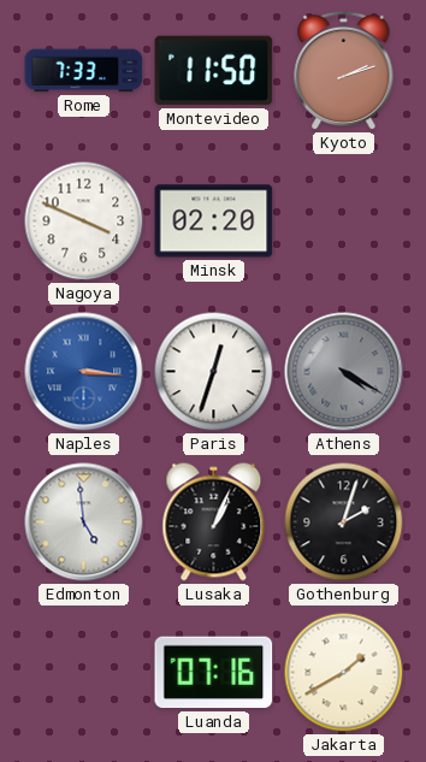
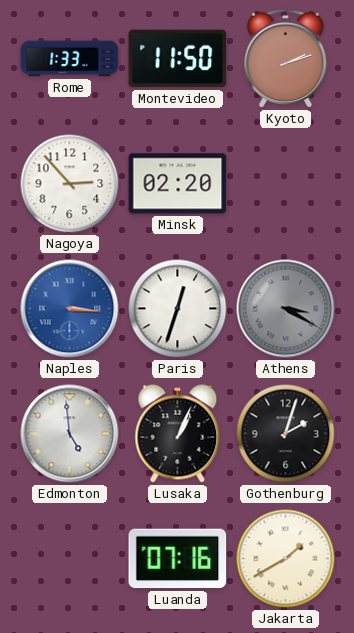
Rome: 7:33 -> 1:33 (70, 59)
Nagoya: 3:49 -> 2:53 (70, 184)
Athens: 4:20 -> 3:20 (286, 309)
